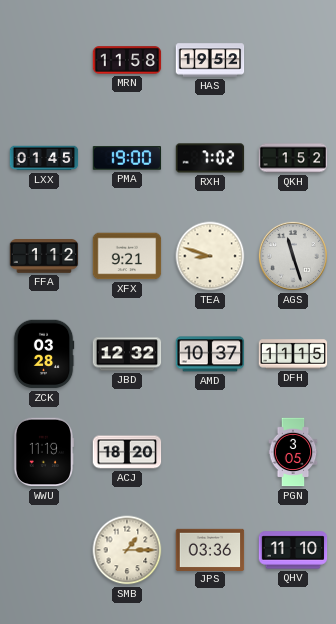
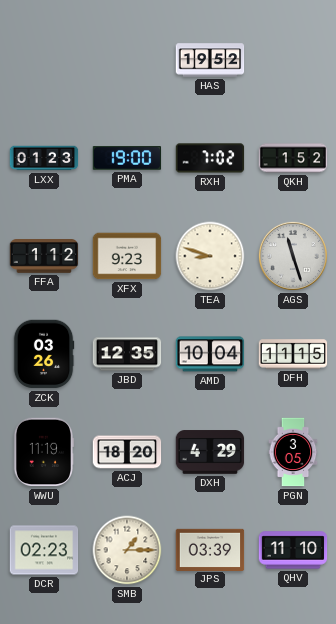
MRN: 11:58 -> none (127, 60)
LXX: 01:45 -> 01:23 (44, 158)
XFX: 9:21 -> 9:23 (127, 256)
ZCK: 03:28 -> 03:26 (44, 354)
JBD: 12:32 -> 12:35 (127, 354)
AMD: 10:37 -> 10:04 (210, 354)
DXH: none -> 4:29 (210, 452)
DCR: none -> 02:23 (44, 550)
JPS: 03:36 -> 03:39 (210, 549)
